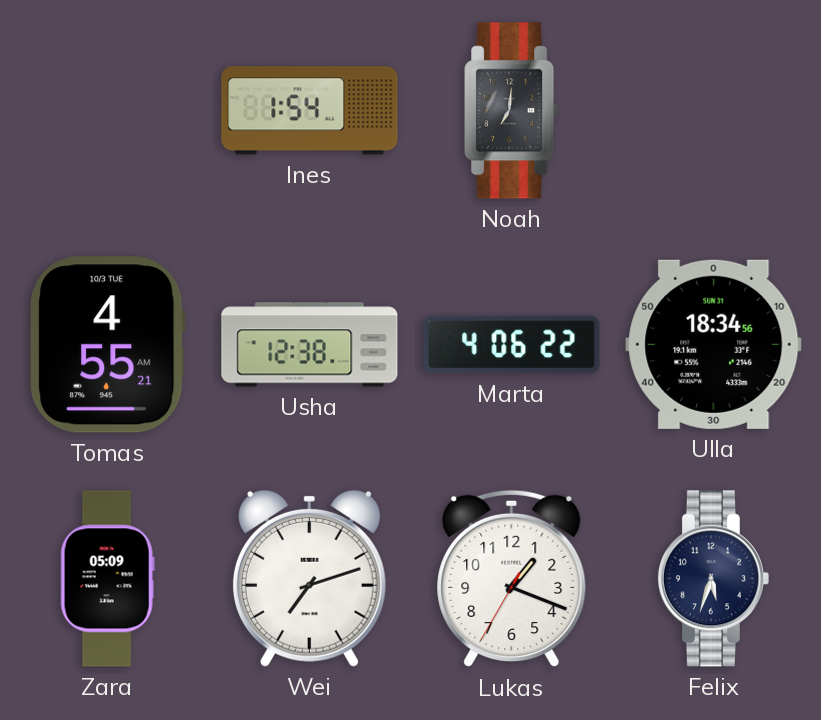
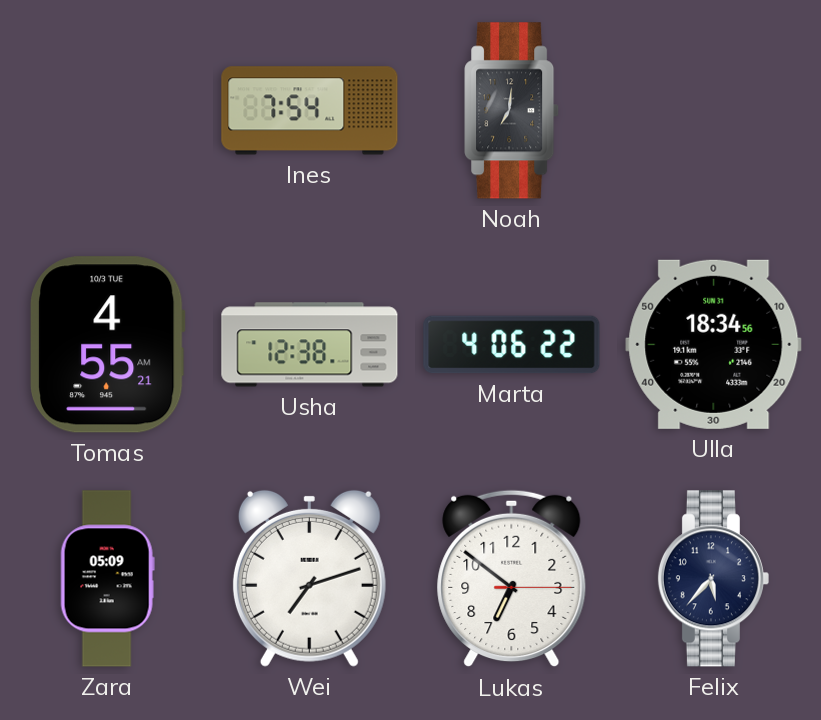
Ines: 1:54 -> 7:54 (310, 111)
Lukas: 1:18 -> 6:51 (512, 579)
Felix: 5:33 -> 5:37 (713, 579)
